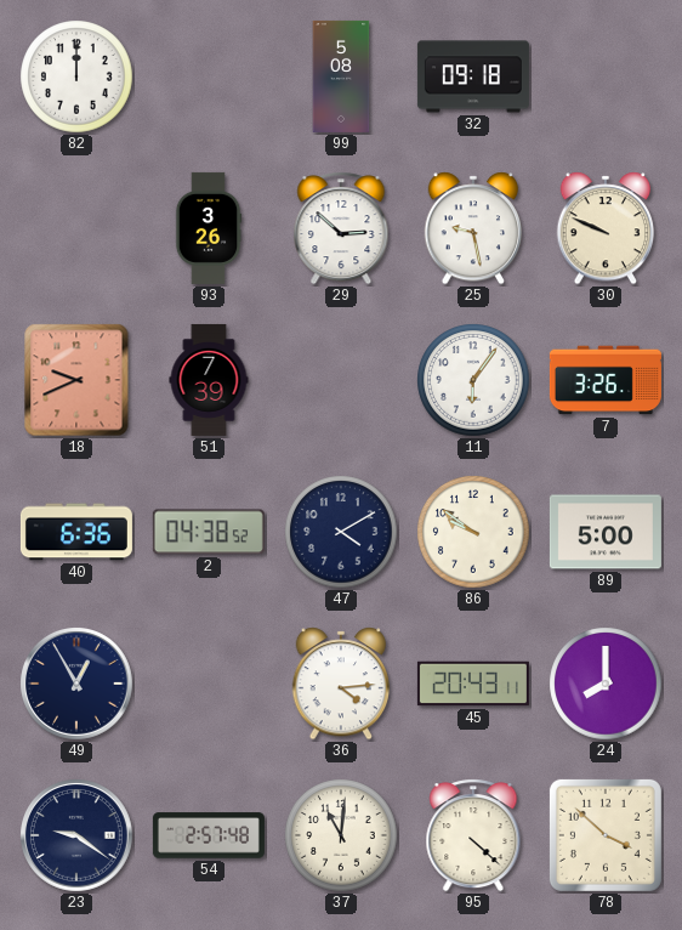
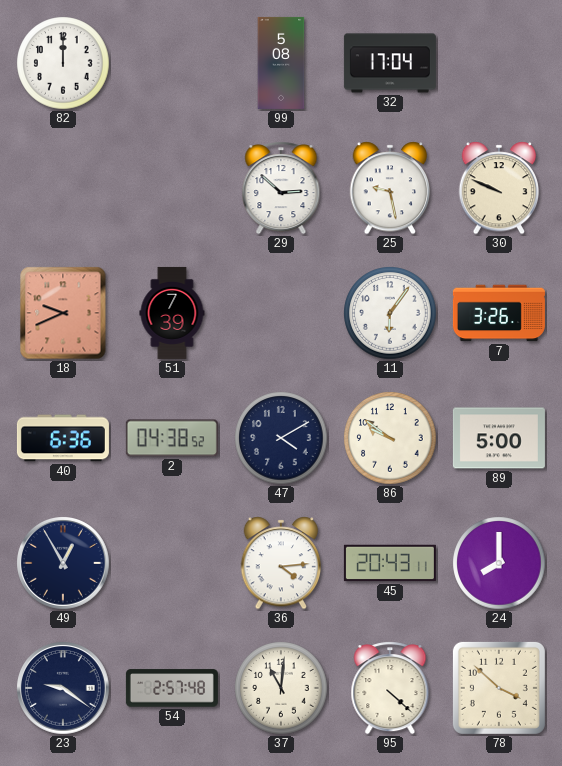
32: 09:18 -> 17:04 (390, 63)
93: 3:26 -> none (209, 228)
